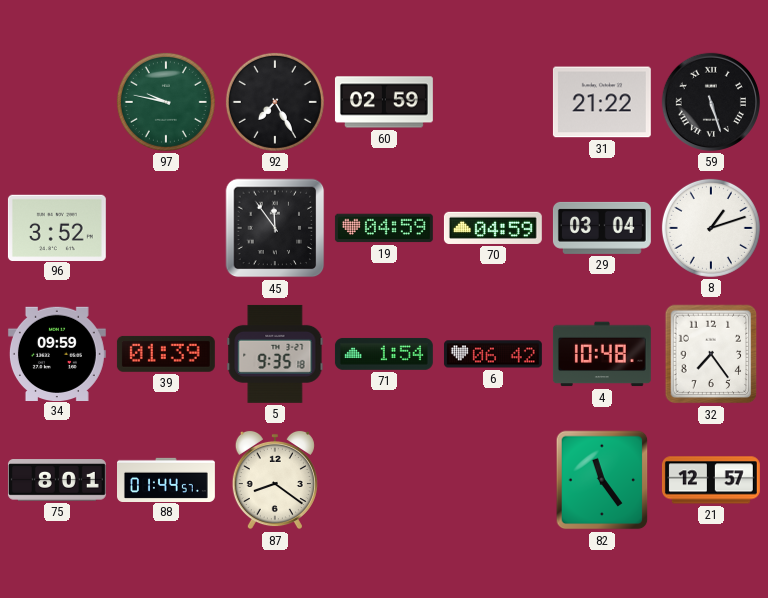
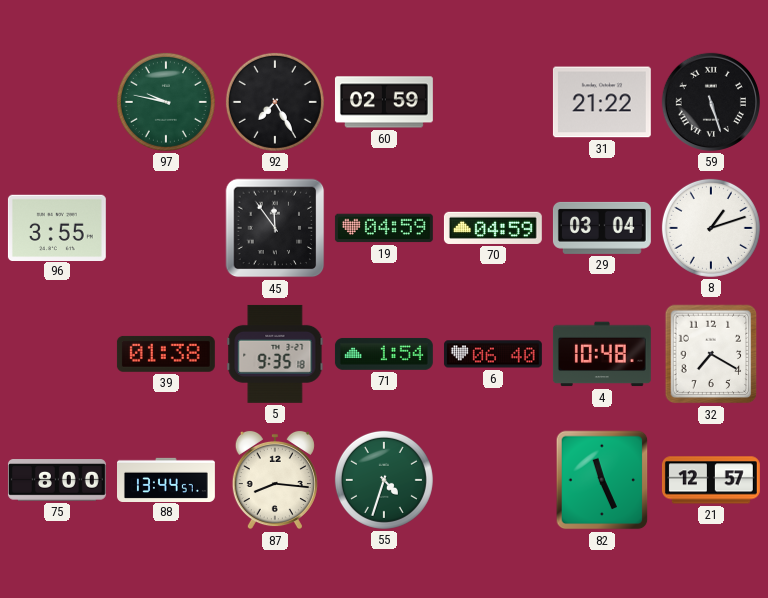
96: 3:52 -> 3:55 (57, 227)
34: 09:59 -> none (57, 353)
39: 01:39 -> 01:38 (166, 354)
6: 06:42 -> 06:40 (493, 354)
32: 7:24 -> 7:20 (711, 354)
75: 8:01 -> 8:00 (57, 480)
88: 01:44 -> 13:44 (167, 479)
87: 8:21 -> 8:16 (275, 480)
55: none -> 4:33 (384, 480)
82: 11:24 -> 11:26 (602, 480)
